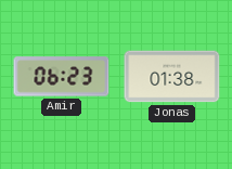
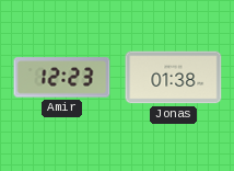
Amir: 06:23 -> 12:23 (62, 78)
